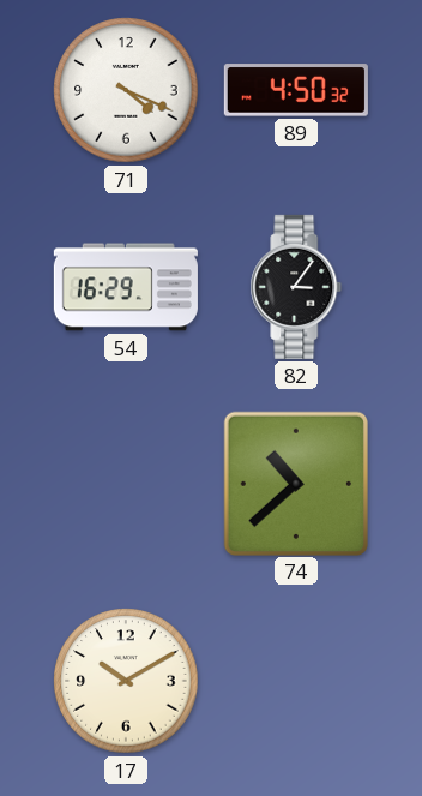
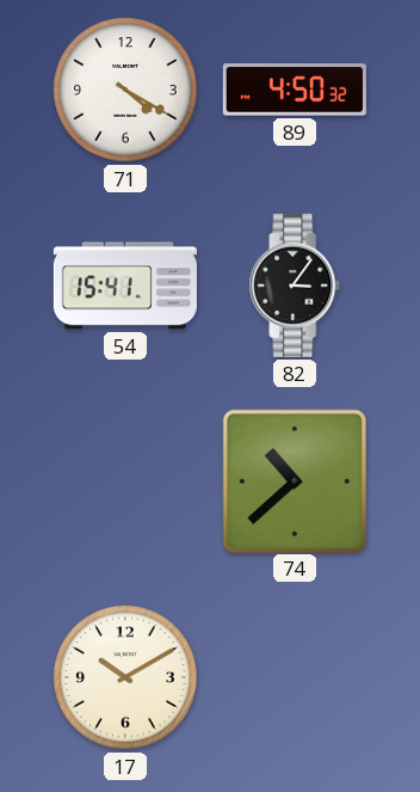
71: 4:19 -> 4:20 (125, 90)
54: 16:29 -> 15:41 (125, 286)
